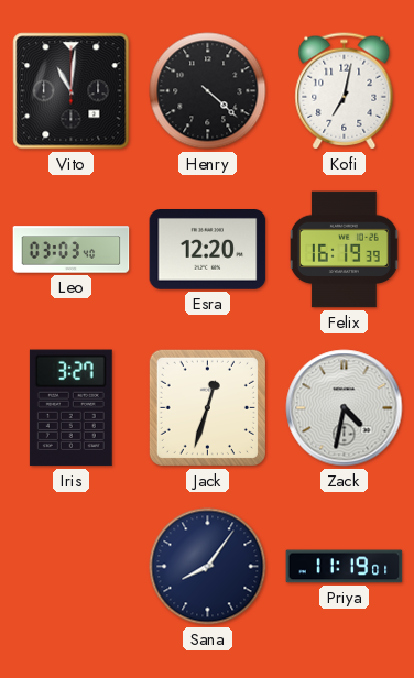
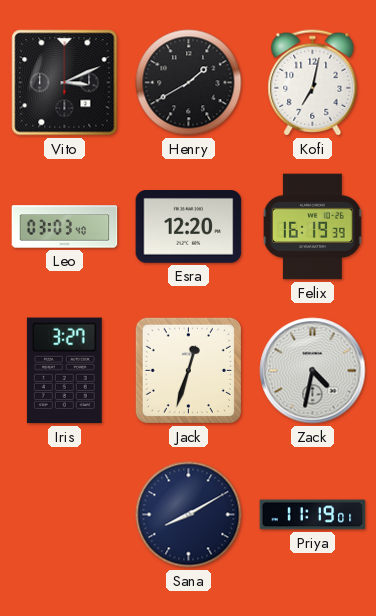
Vito: 11:01 -> 3:11 (65, 83)
Henry: 4:22 -> 1:40 (189, 83)
Sana: 8:06 -> 8:10 (189, 515)
